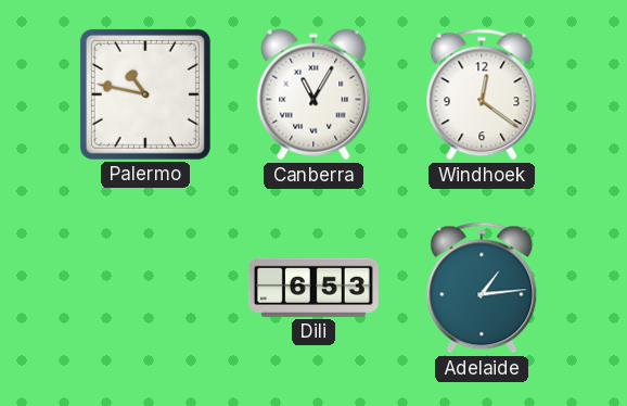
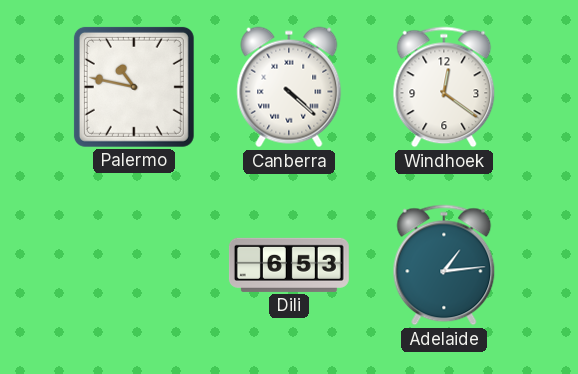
Canberra: 11:05 -> 4:22 (289, 87)
